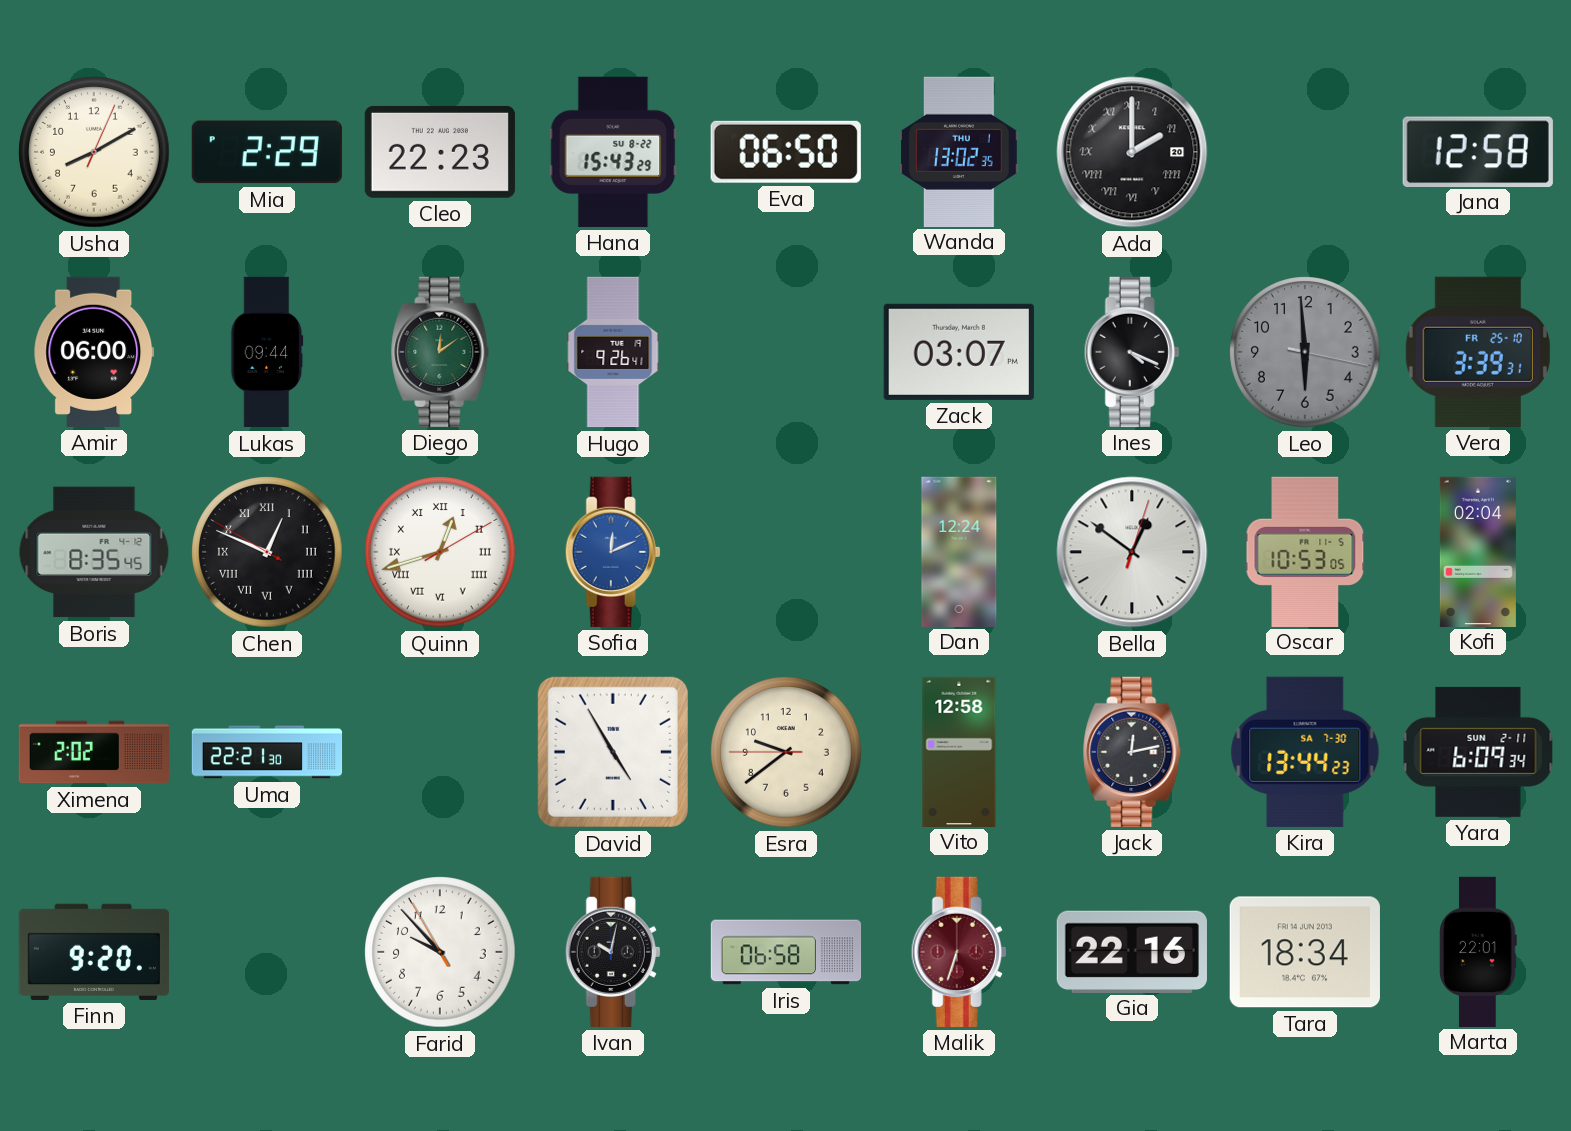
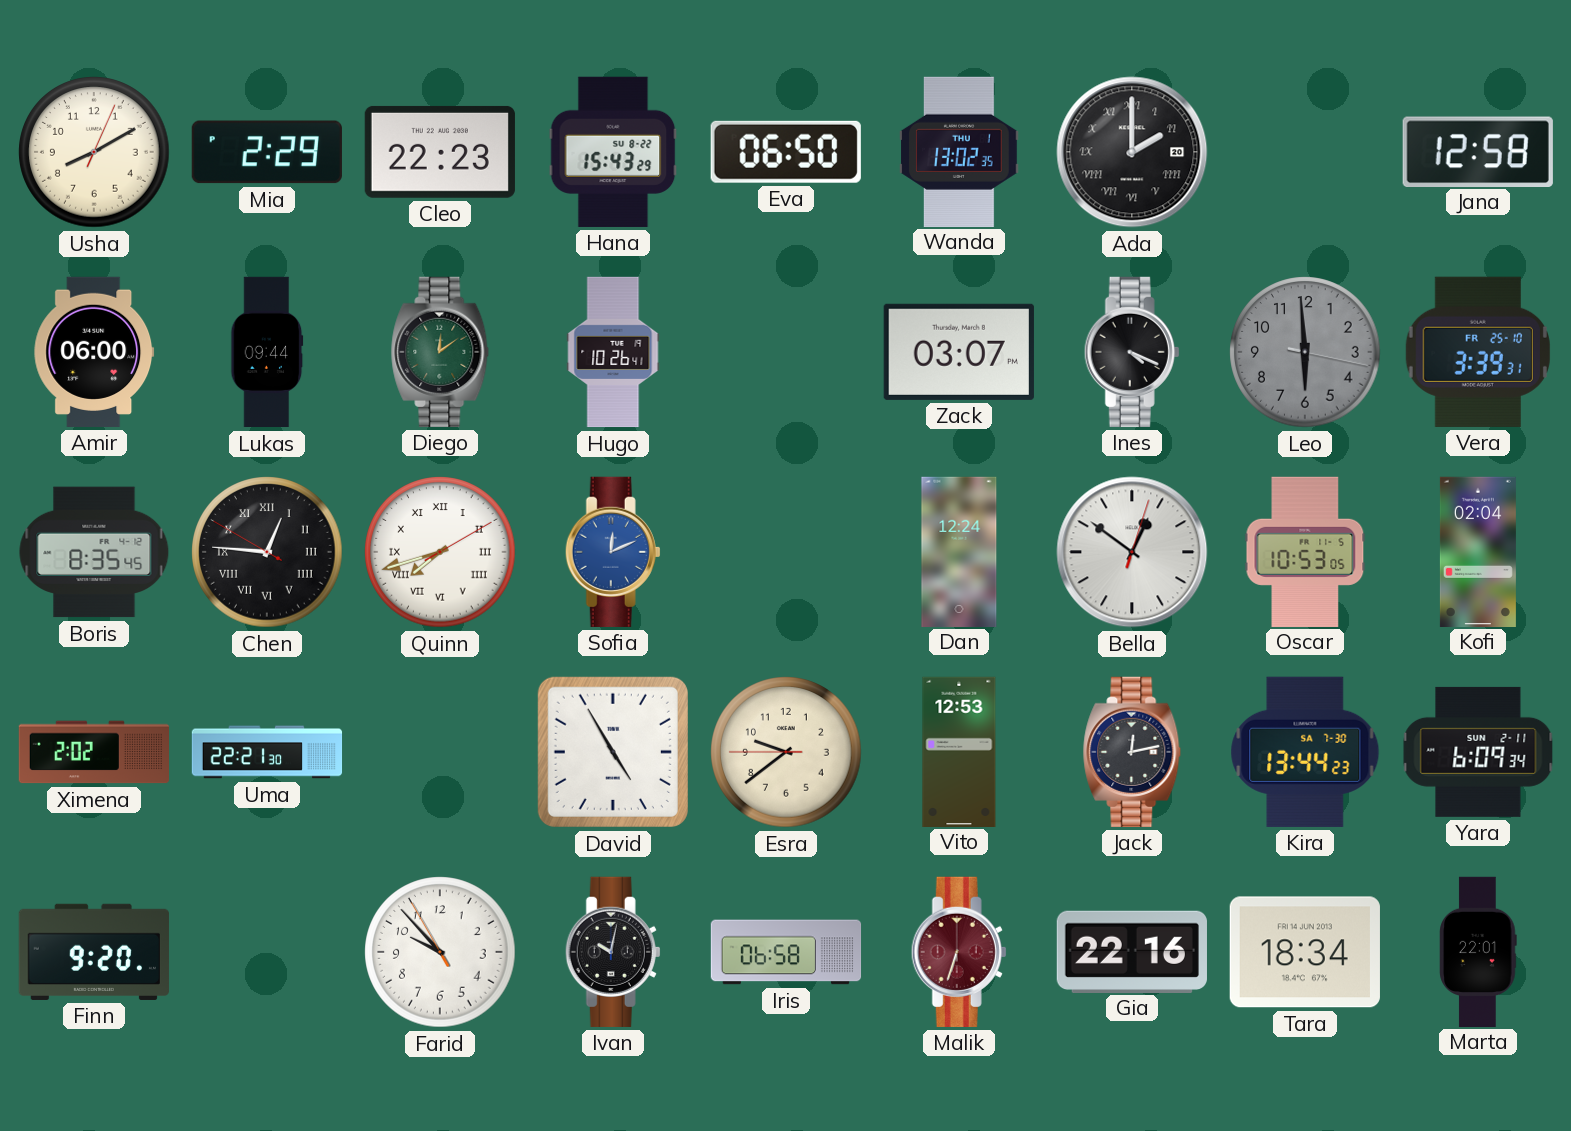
Hugo: 9:26 -> 10:26 (613, 352)
Chen: 12:48 -> 12:45 (267, 552)
Quinn: 12:42 -> 7:42 (440, 552)
Vito: 12:58 -> 12:53 (959, 751)
